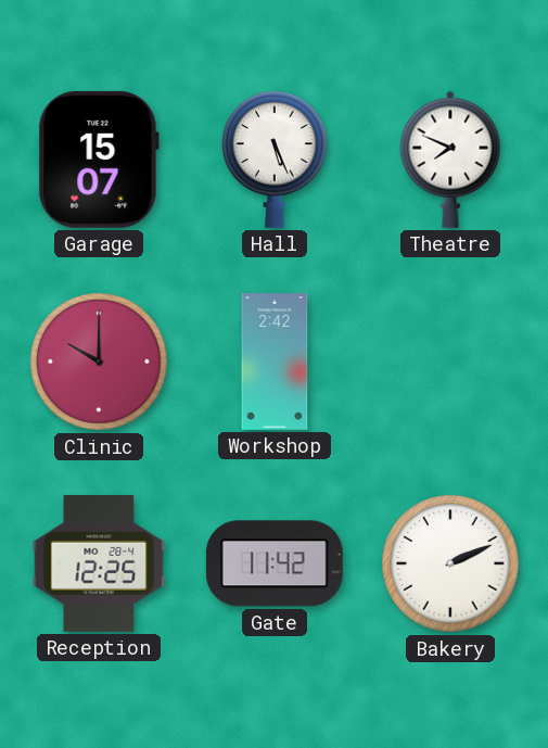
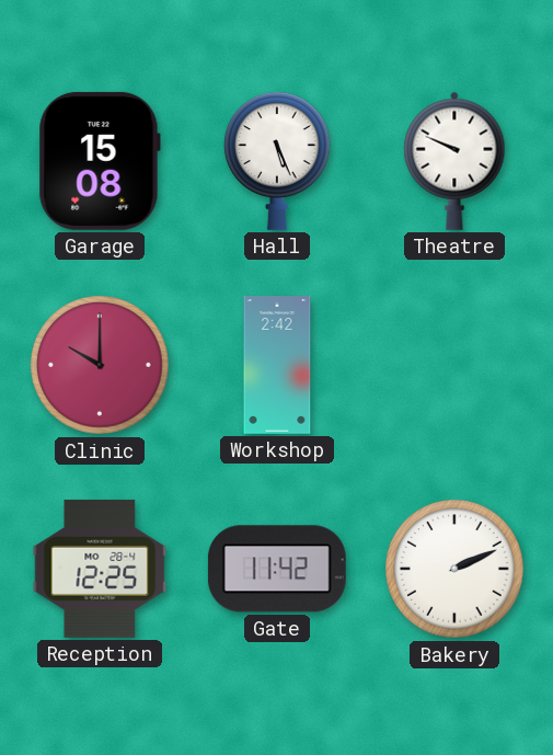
Garage: 15:07 -> 15:08 (100, 161)
Theatre: 7:49 -> 9:49 (454, 161)
